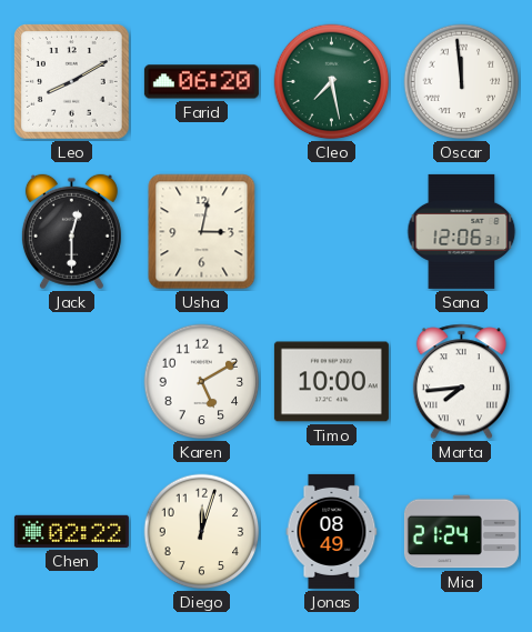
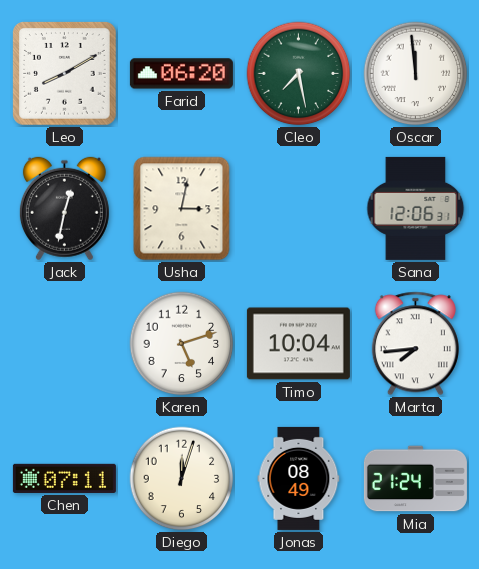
Jack: 12:30 -> 12:32 (64, 209)
Karen: 5:10 -> 5:12 (182, 344)
Timo: 10:00 -> 10:04 (298, 344)
Chen: 02:22 -> 07:11 (64, 478)
